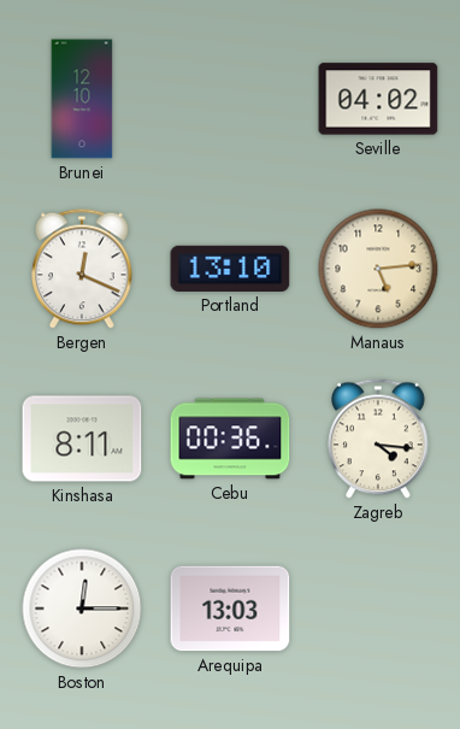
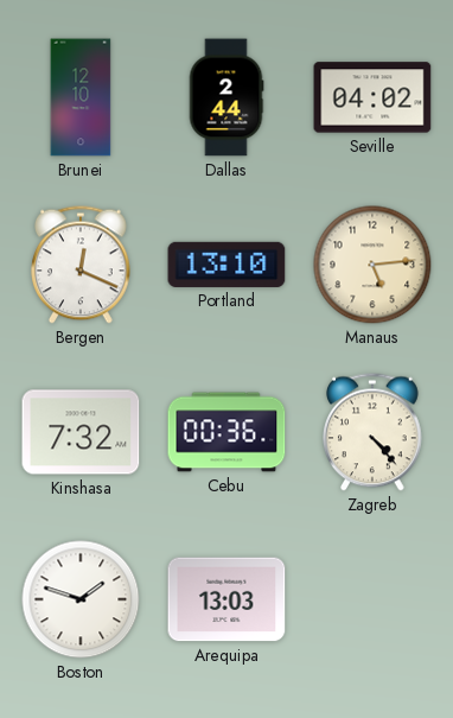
Dallas: none -> 2:44 (226, 97)
Kinshasa: 8:11 -> 7:32 (81, 432)
Zagreb: 4:16 -> 4:23 (374, 432)
Boston: 12:15 -> 1:48 (81, 599)
